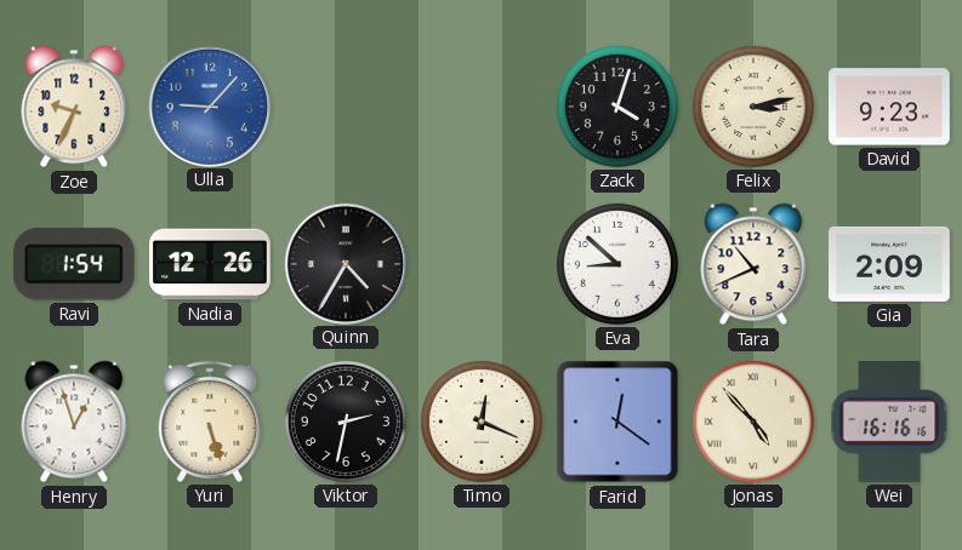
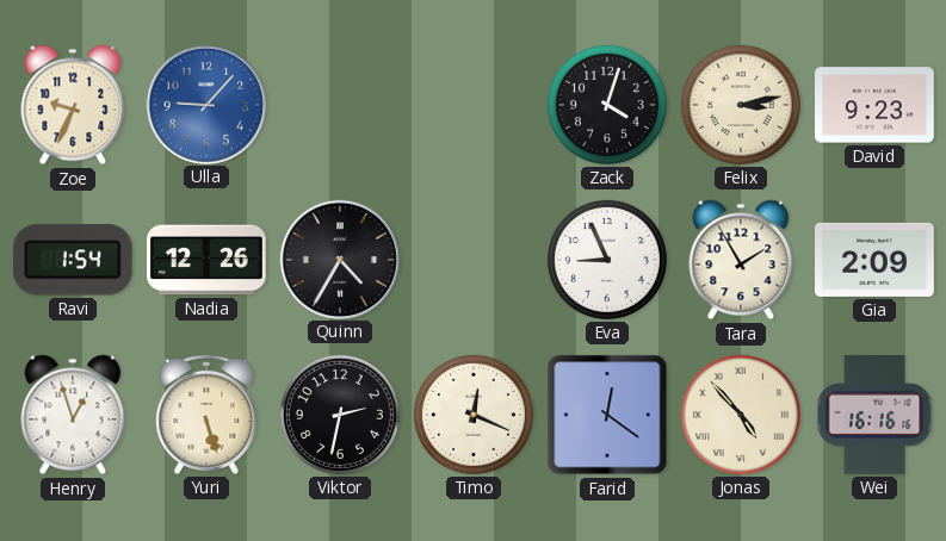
Eva: 8:52 -> 8:56 (607, 260)
Tara: 10:41 -> 1:55 (741, 260)
